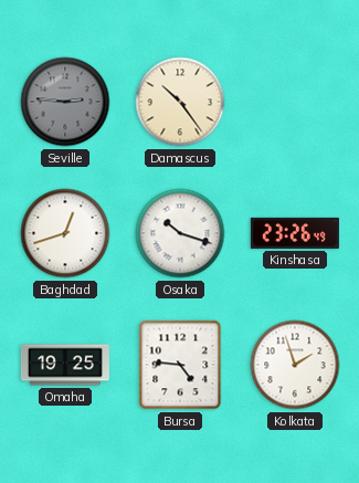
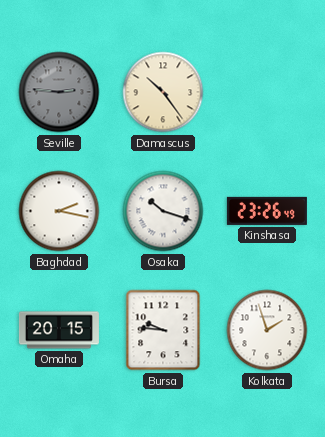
Baghdad: 12:42 -> 2:17 (59, 211)
Omaha: 19:25 -> 20:15 (59, 330)
Bursa: 4:46 -> 9:46 (163, 330)
